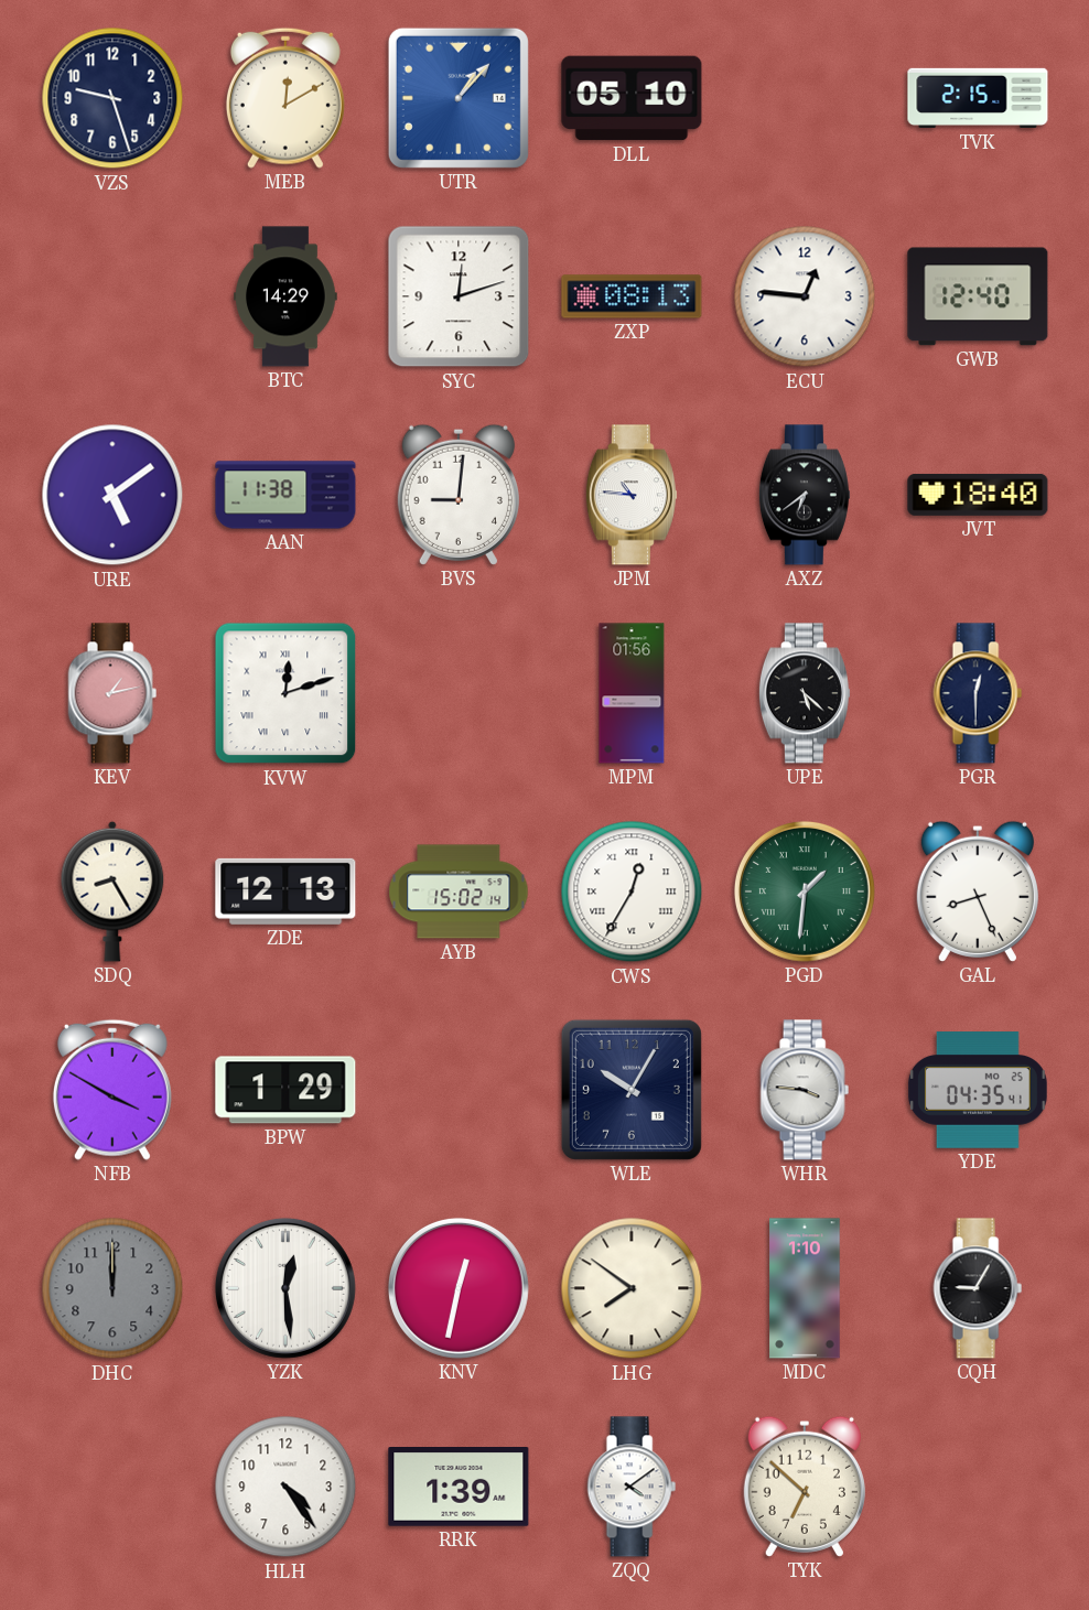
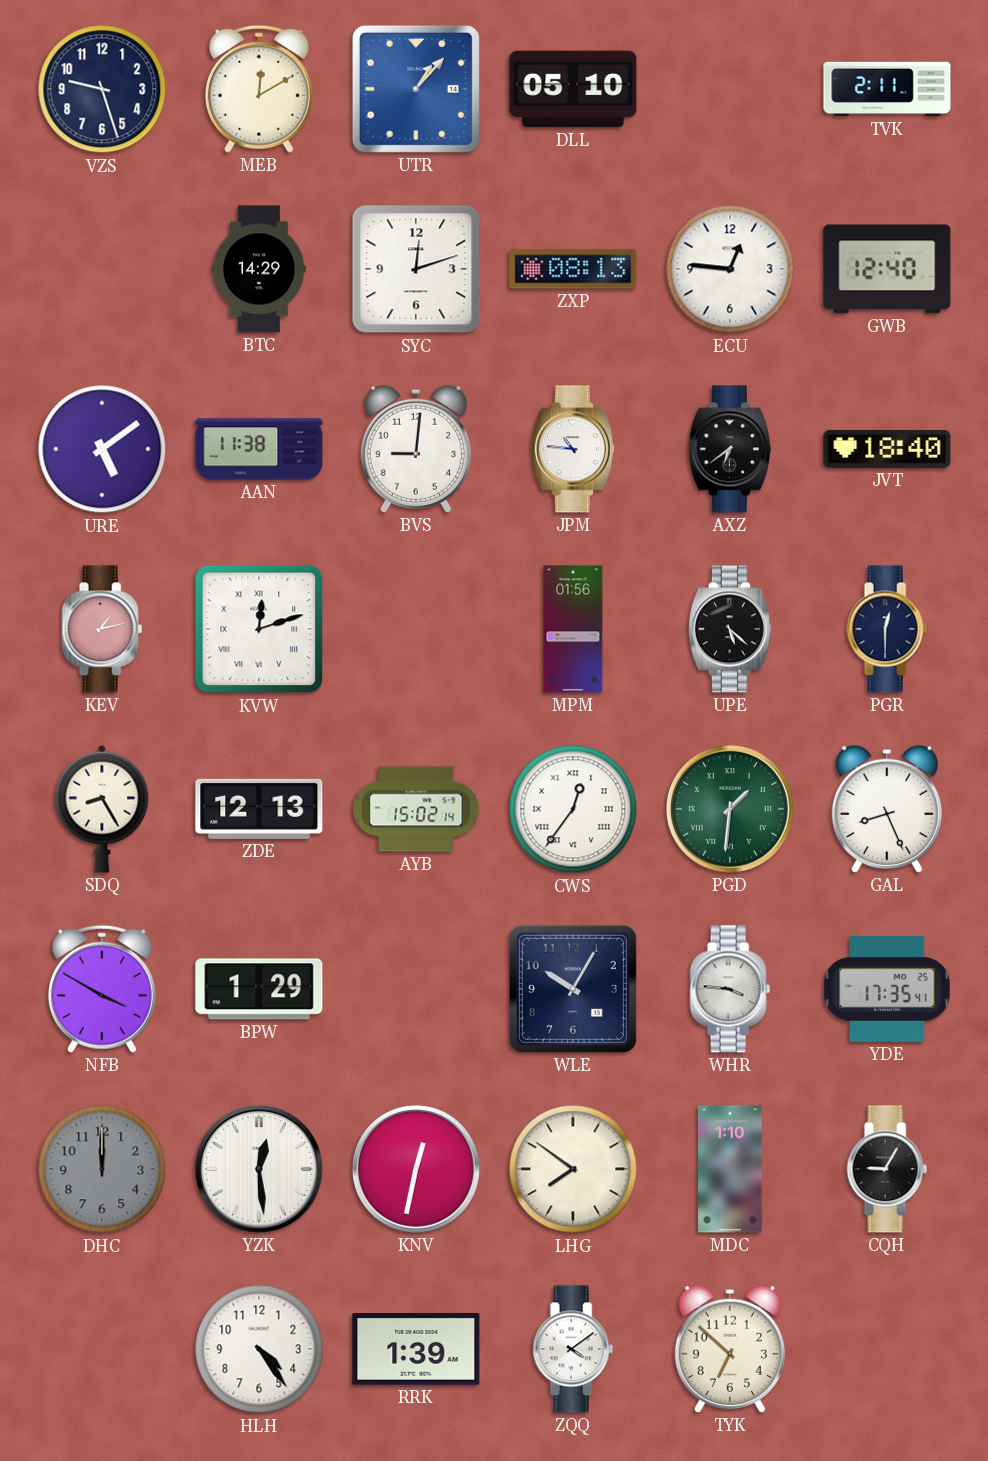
TVK: 2:15 -> 2:11 (887, 89)
CWS: 12:35 -> 12:36 (573, 809)
YDE: 04:35 -> 17:35 (887, 989)
